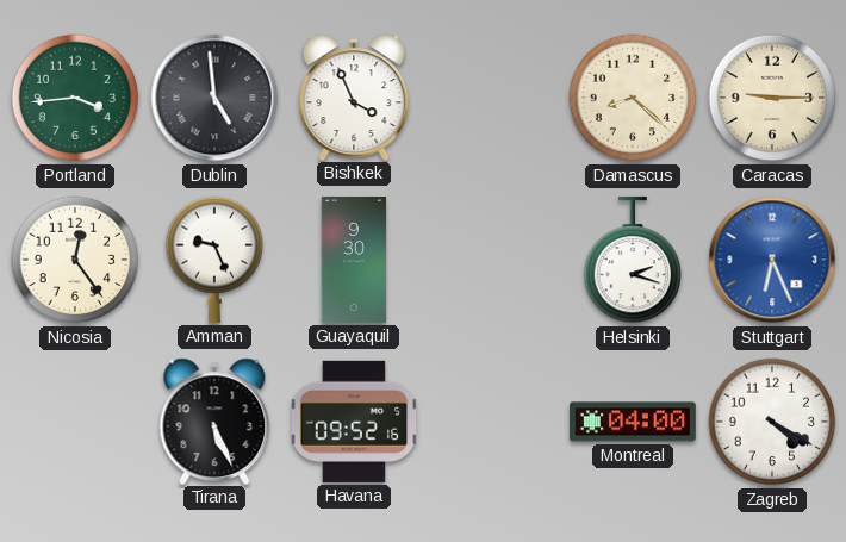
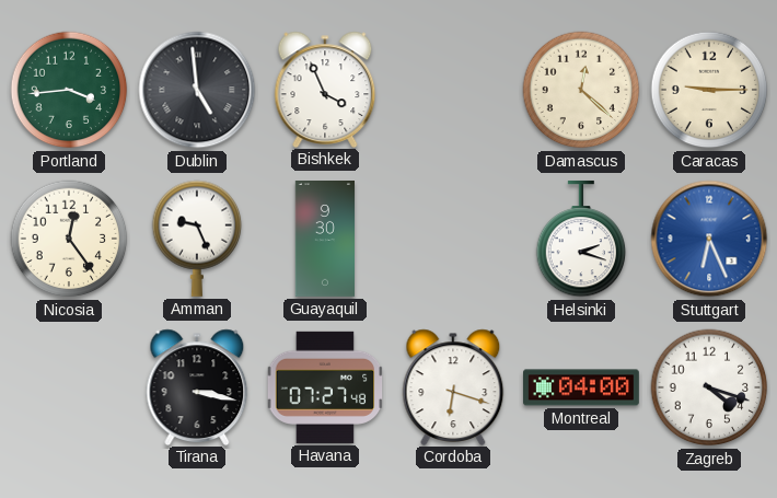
Damascus: 8:22 -> 12:22 (581, 90)
Tirana: 5:26 -> 3:17 (197, 386)
Havana: 09:52 -> 07:27 (325, 387)
Cordoba: none -> 6:18 (453, 386)
Zagreb: 4:20 -> 4:18 (709, 387)
